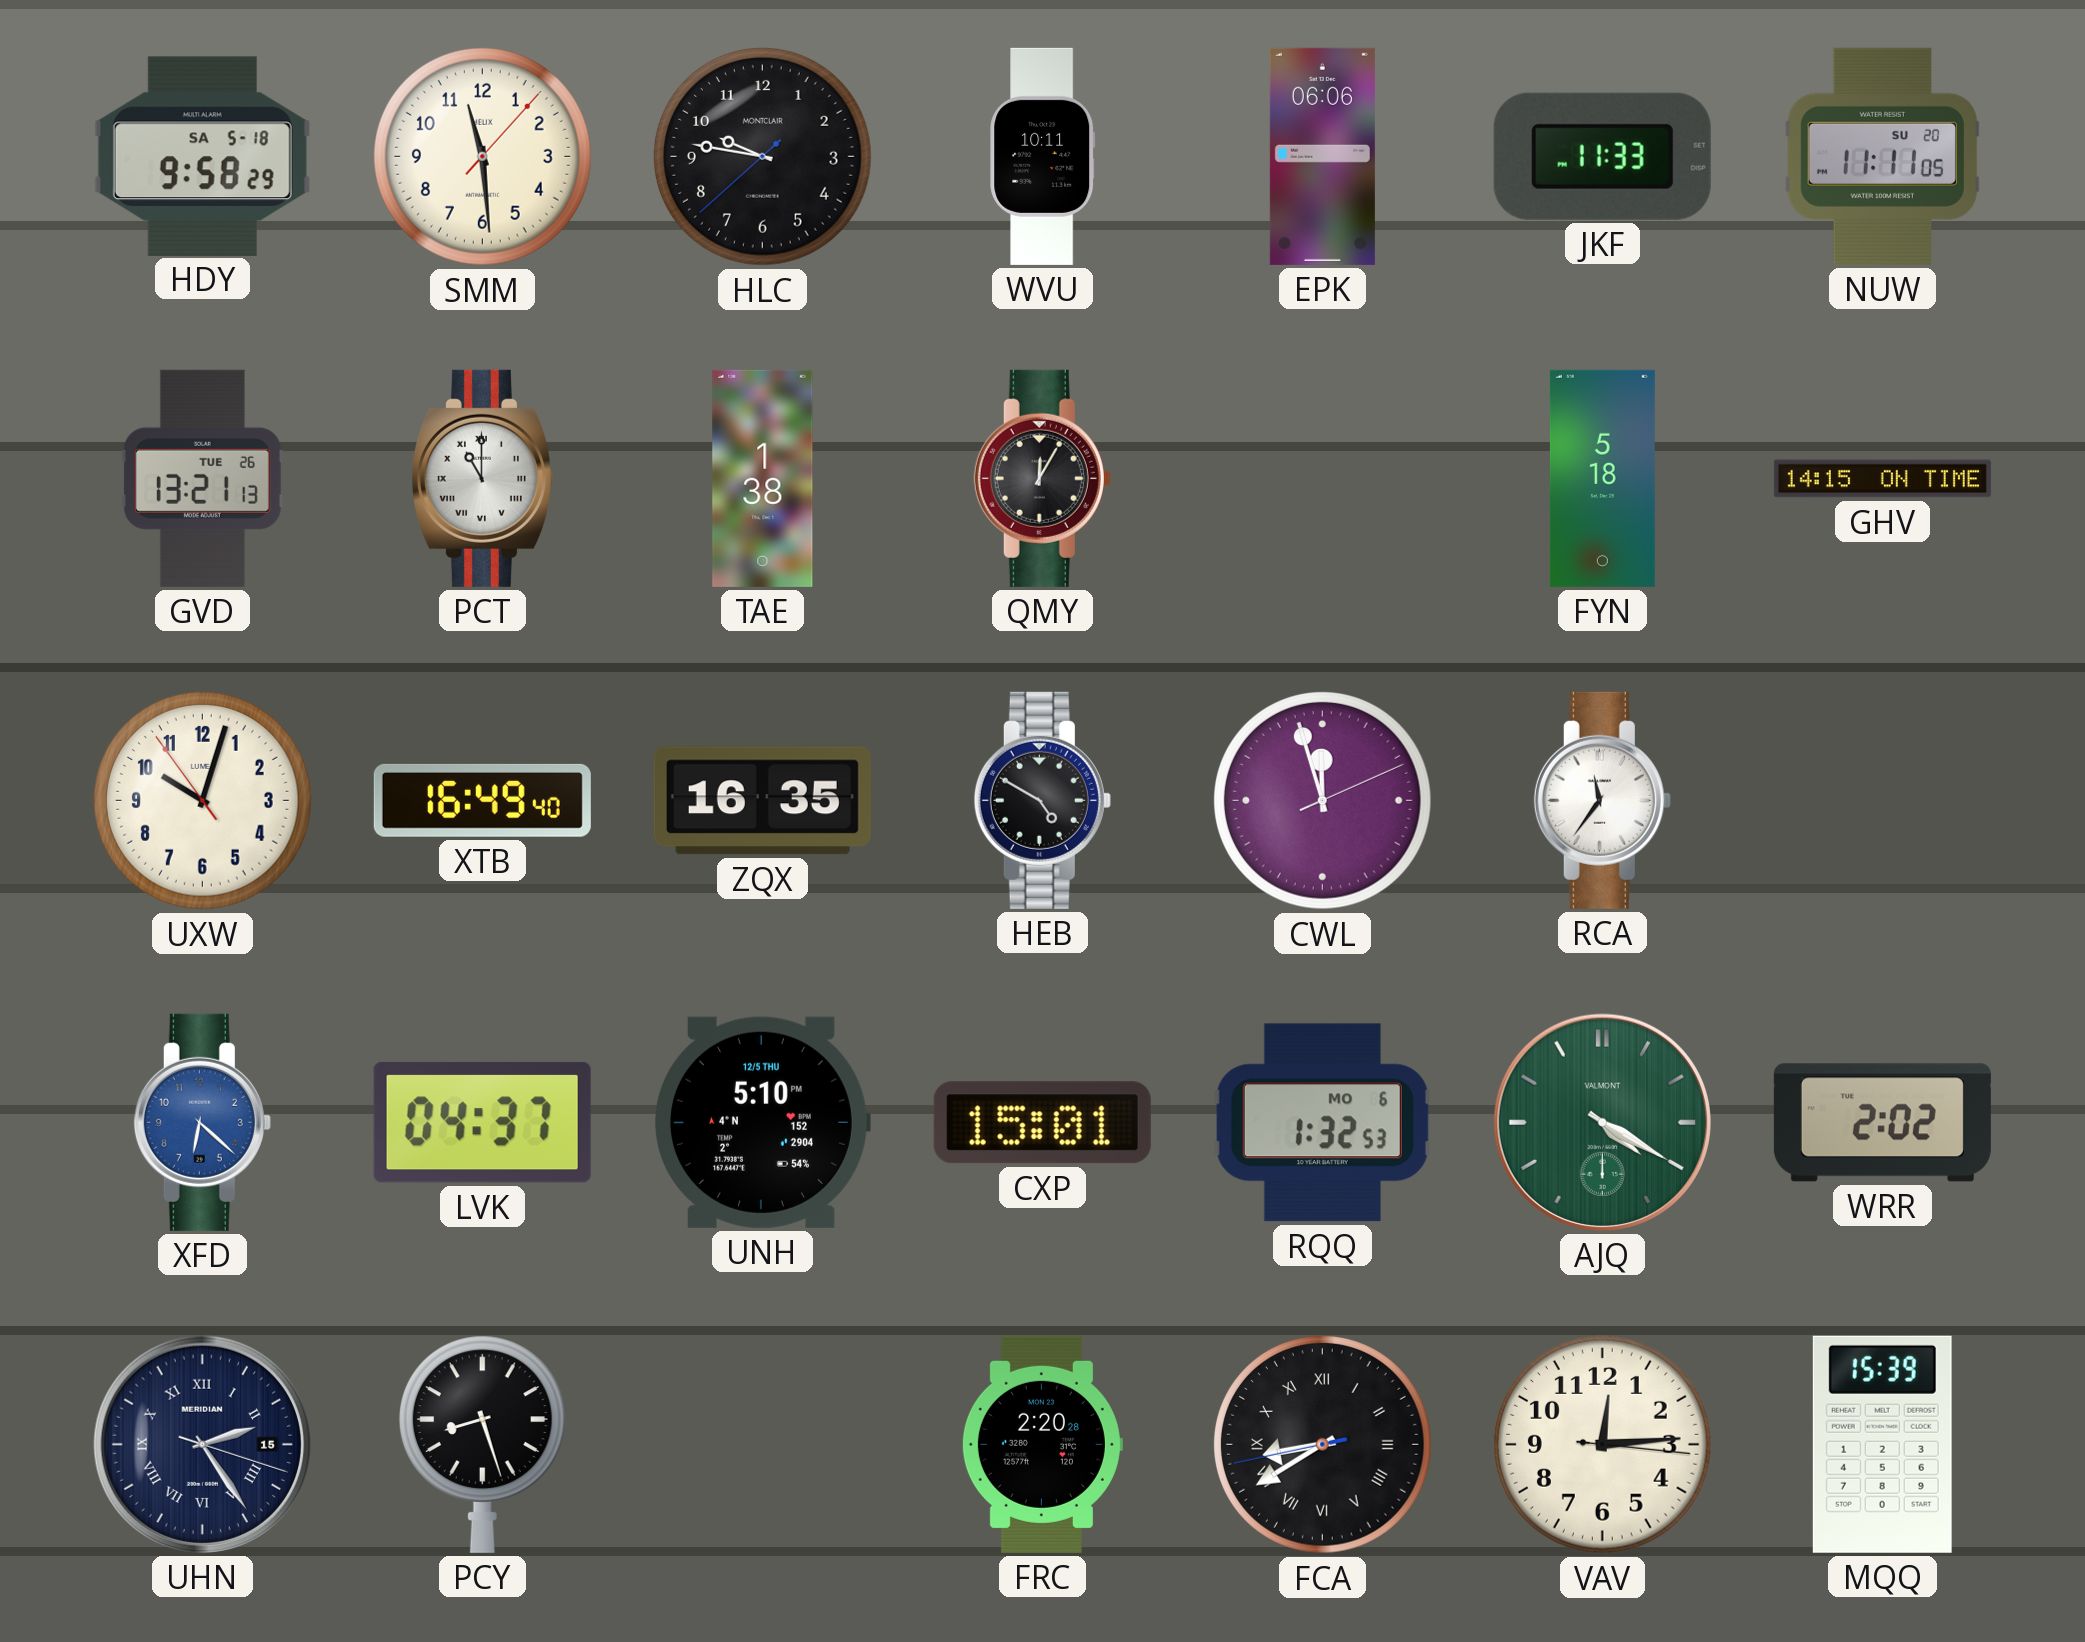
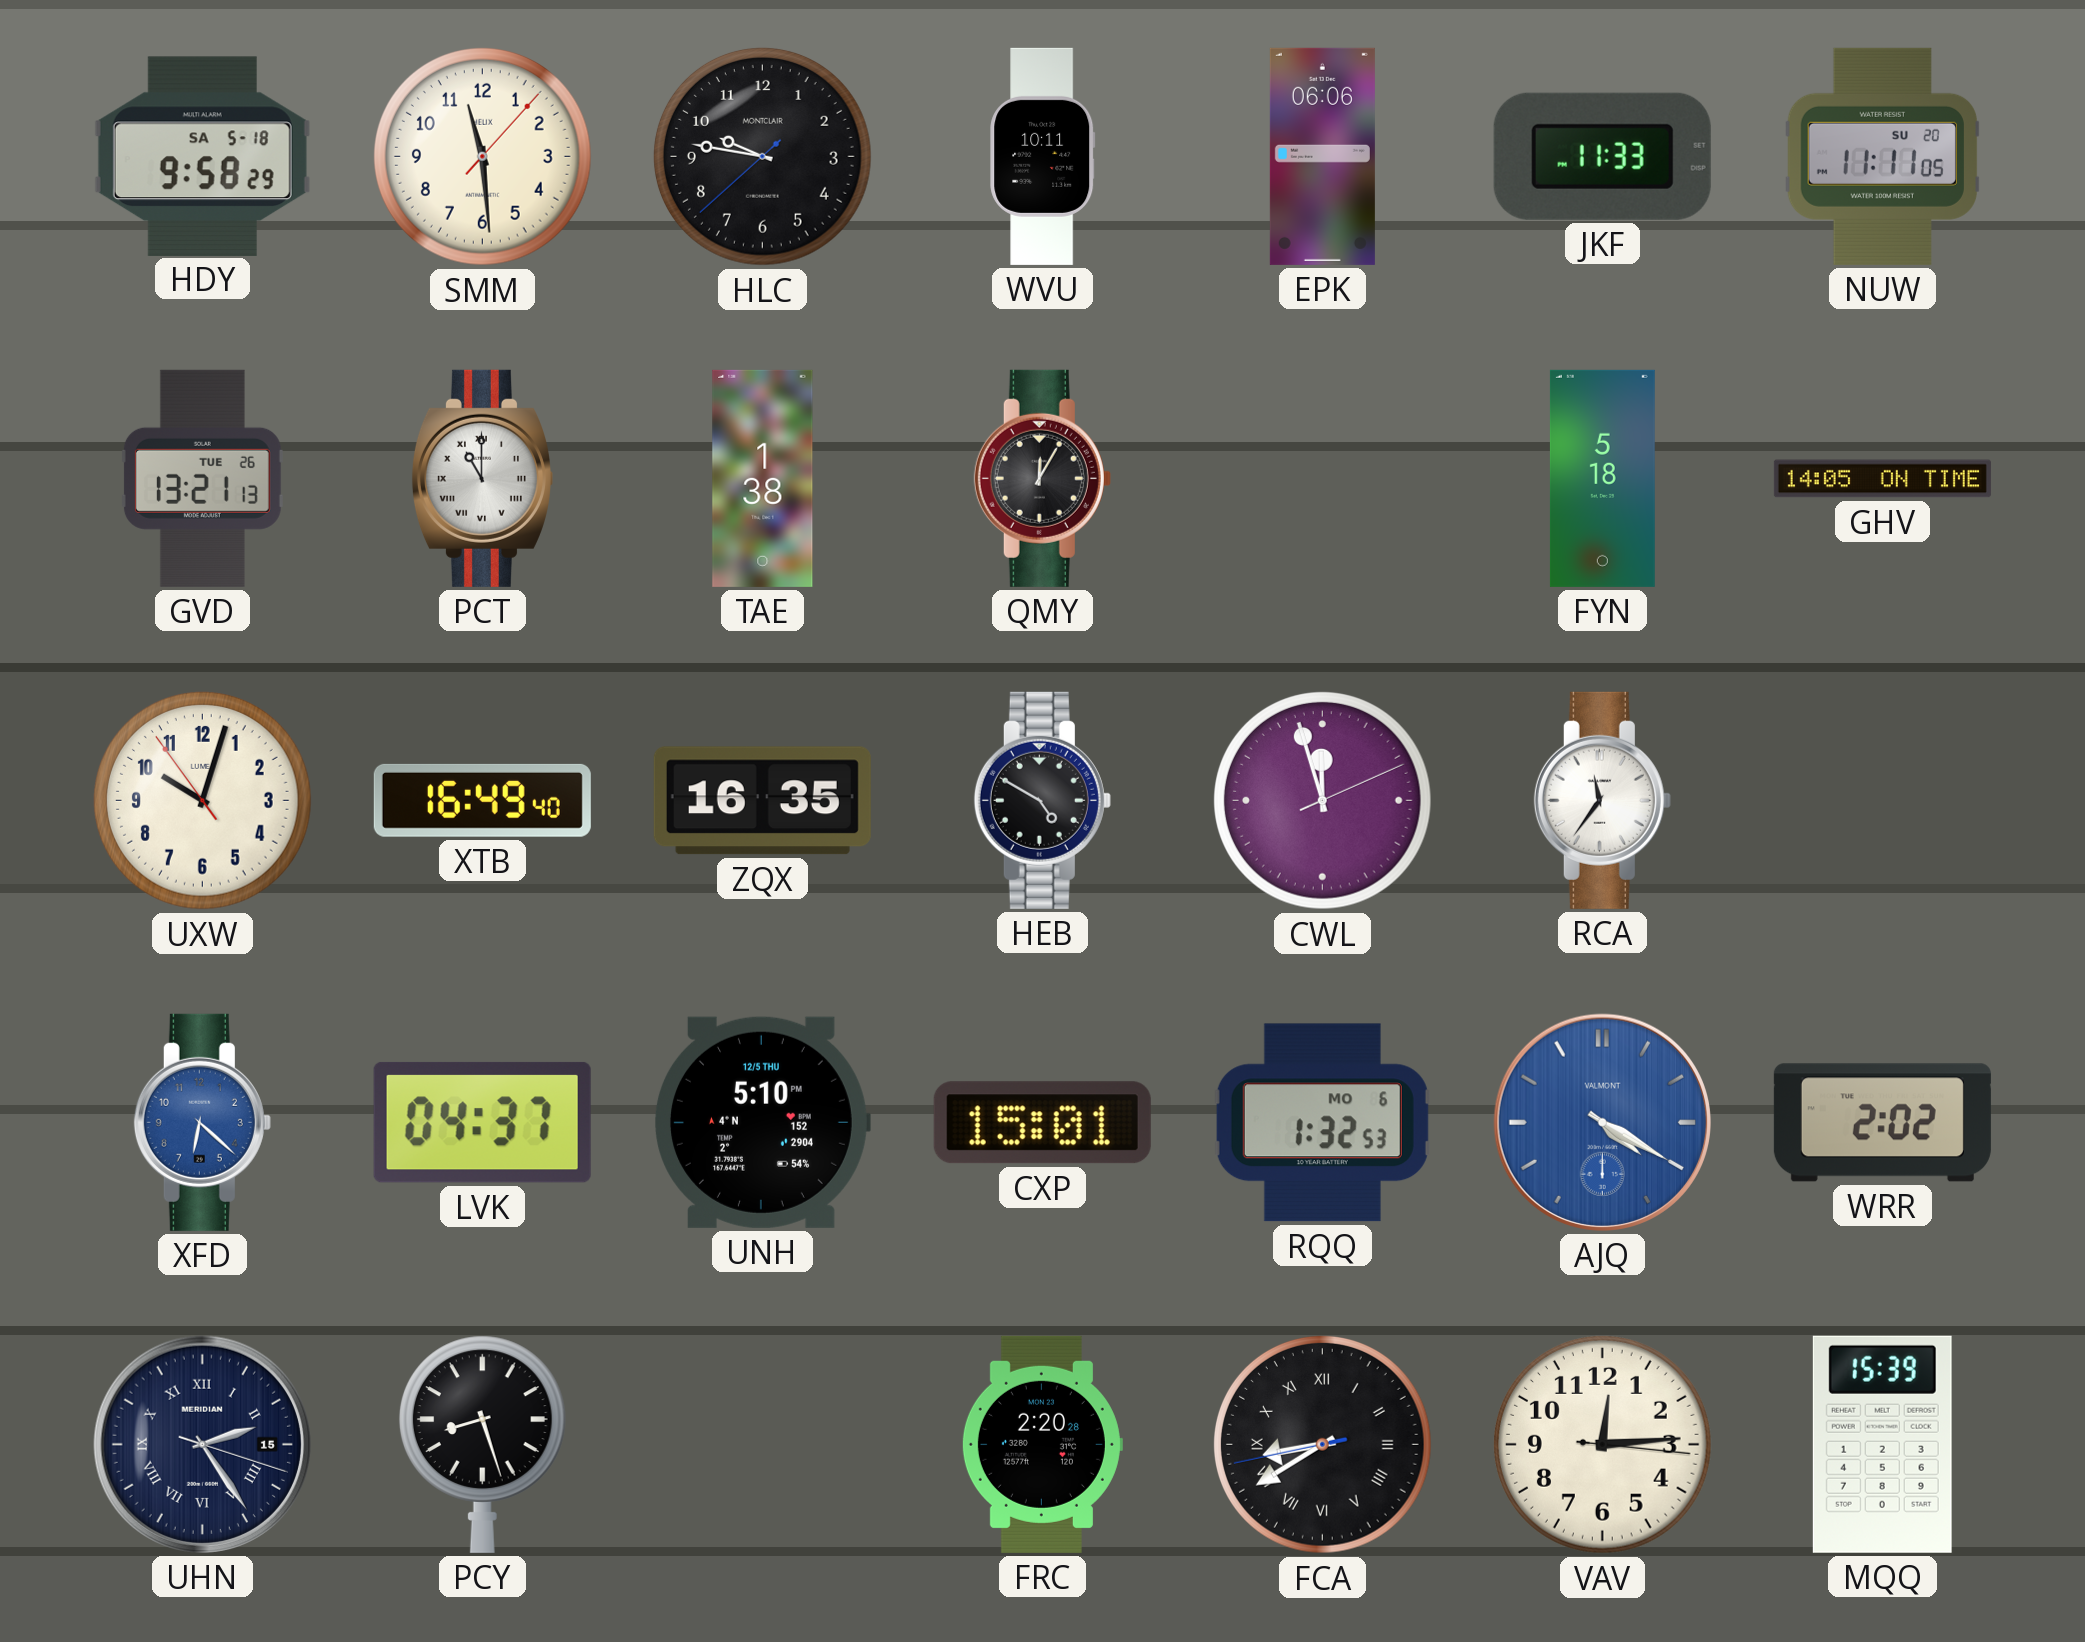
GHV: 14:15 -> 14:05 (1882, 479)
AJQ dial: green -> blue (1602, 1122)
